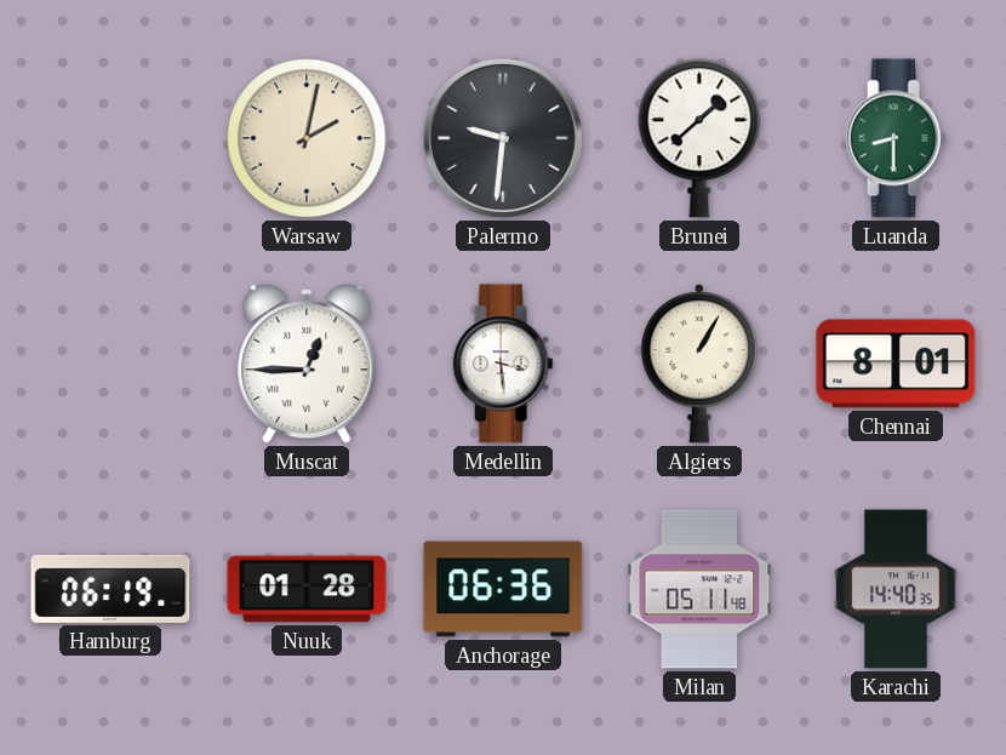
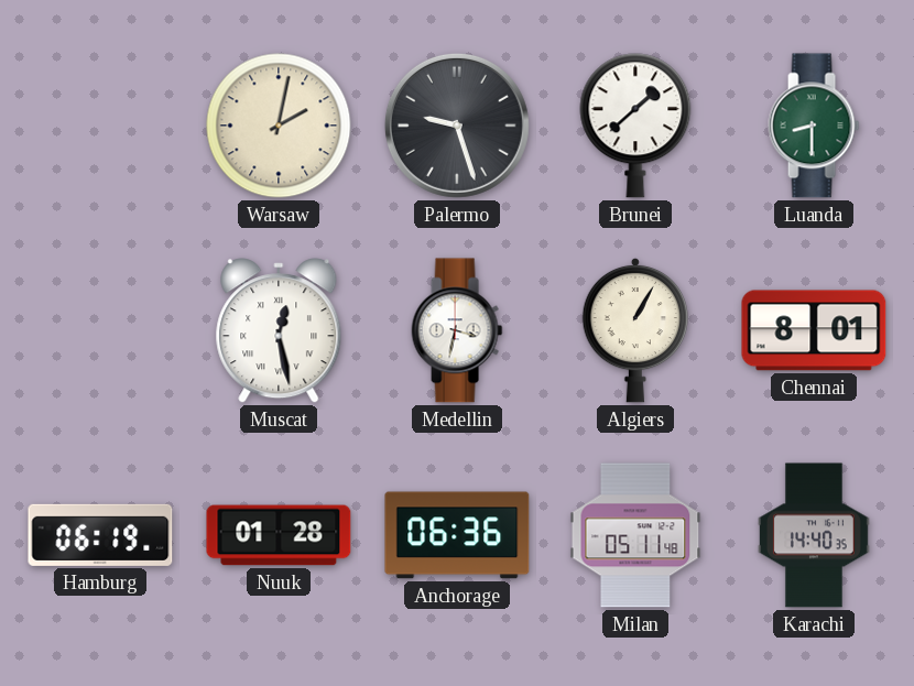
Palermo: 9:31 -> 9:27 (457, 126)
Muscat: 12:45 -> 12:28 (279, 330)
Medellin: 3:29 -> 3:32 (457, 330)
